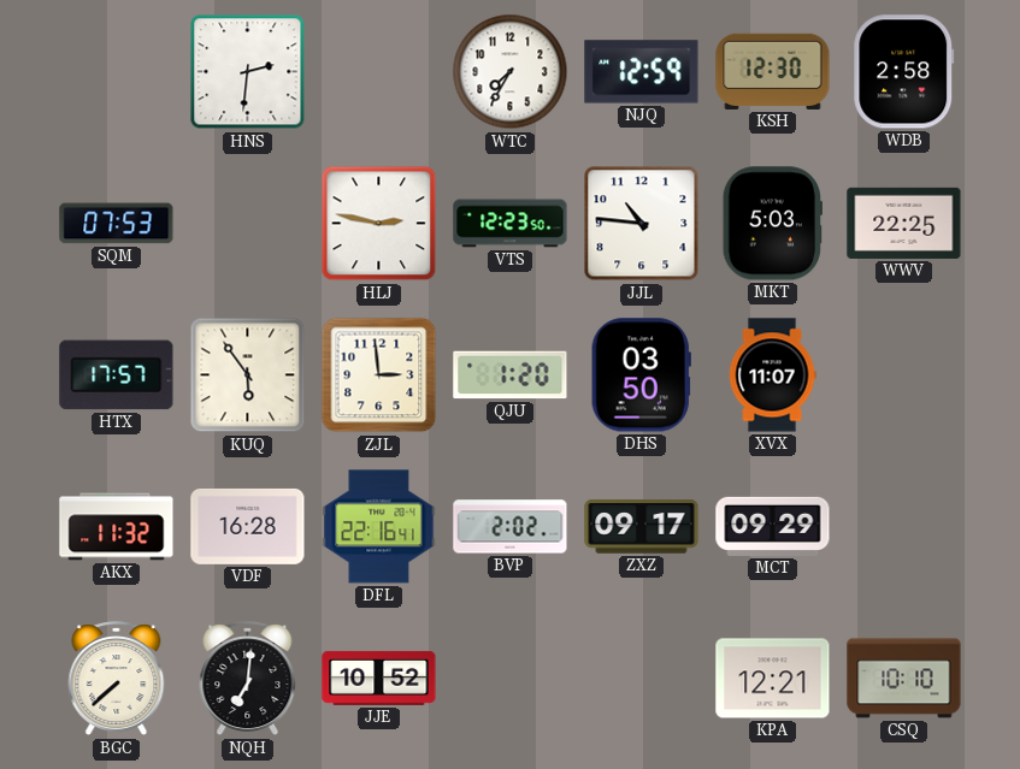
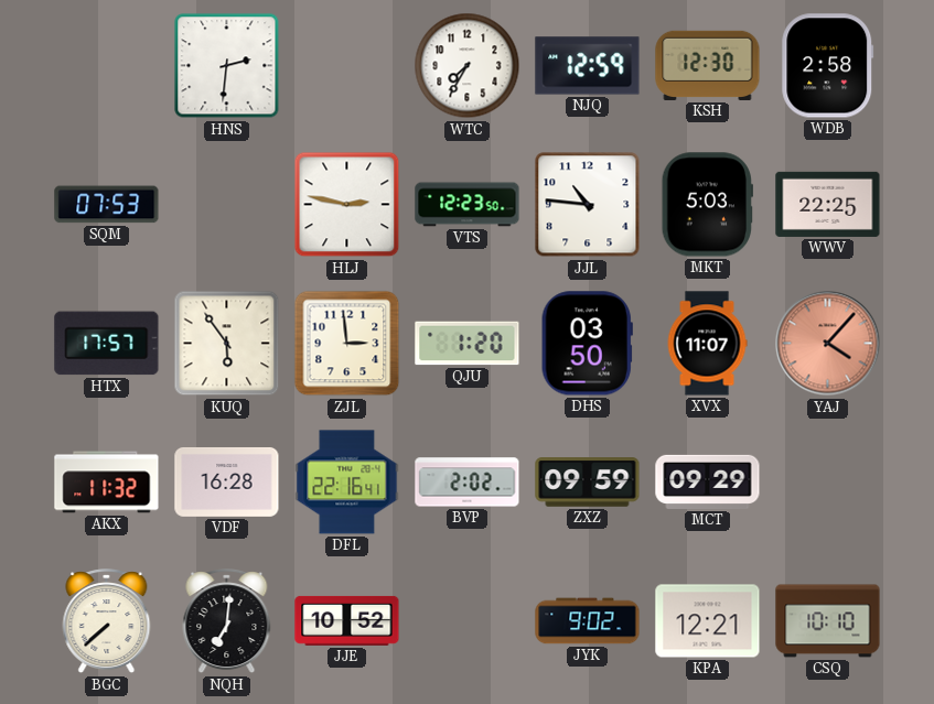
YAJ: none -> 4:07 (828, 344)
ZXZ: 09:17 -> 09:59 (588, 483)
JYK: none -> 9:02 (588, 621)
